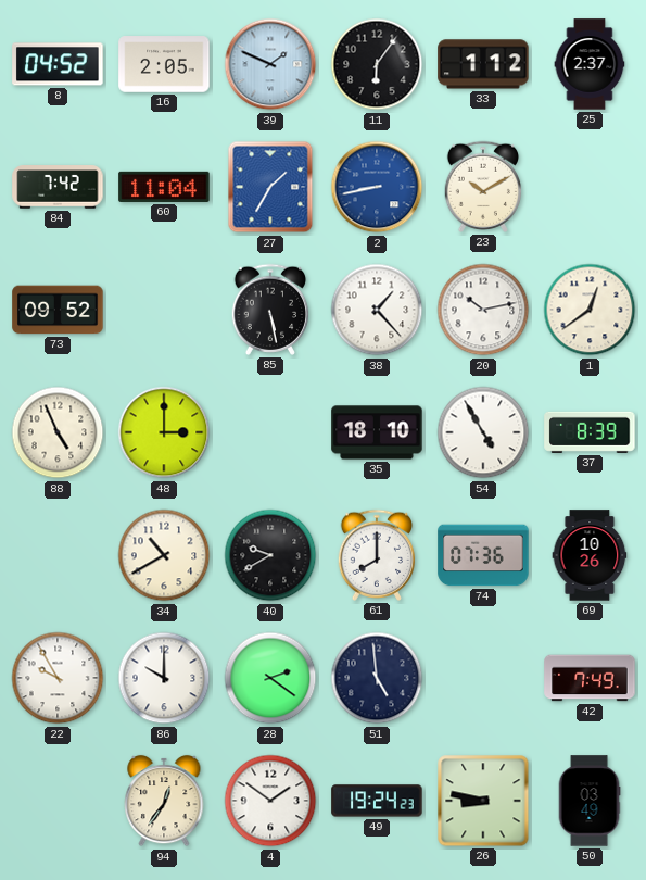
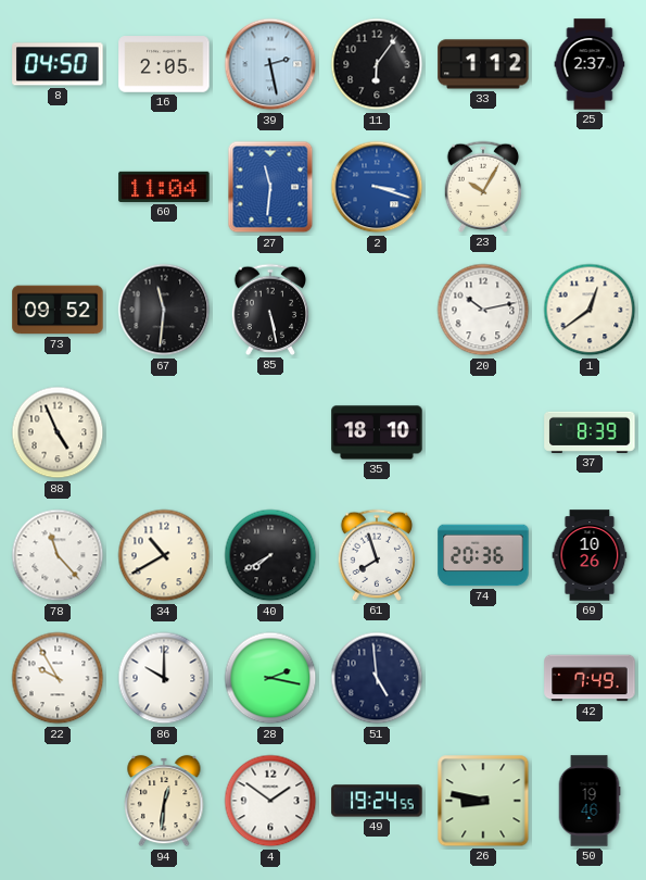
8: 04:52 -> 04:50 (58, 64)
39: 1:49 -> 2:28 (270, 64)
84: 7:42 -> none (58, 187)
27: 1:35 -> 11:31 (270, 187)
2: 8:43 -> 3:18 (377, 187)
23: 10:10 -> 10:05 (483, 187)
67: none -> 11:31 (164, 310)
38: 1:23 -> none (377, 310)
48: 3:00 -> none (164, 432)
54: 4:55 -> none (483, 432)
78: none -> 11:23 (58, 555)
40: 9:40 -> 7:40 (270, 555)
61: 8:00 -> 7:57 (377, 555)
74: 07:36 -> 20:36 (483, 555)
28: 2:21 -> 2:17 (270, 678)
94: 12:36 -> 12:31 (164, 801)
49: 19:24:23 -> 19:24:55 (377, 801)
50: 03:49 -> 19:46 (590, 801)
